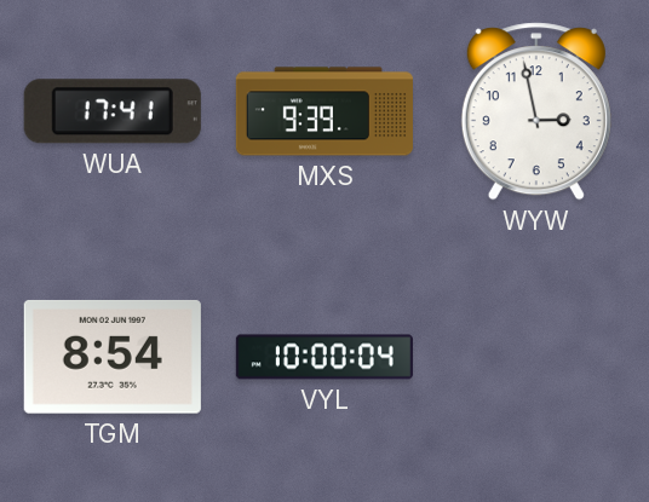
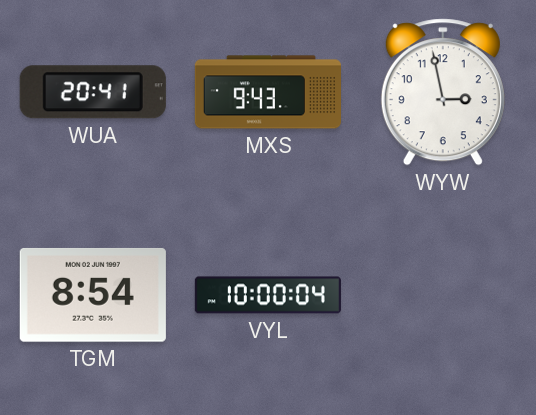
WUA: 17:41 -> 20:41 (93, 92)
MXS: 9:39 -> 9:43 (268, 92)
